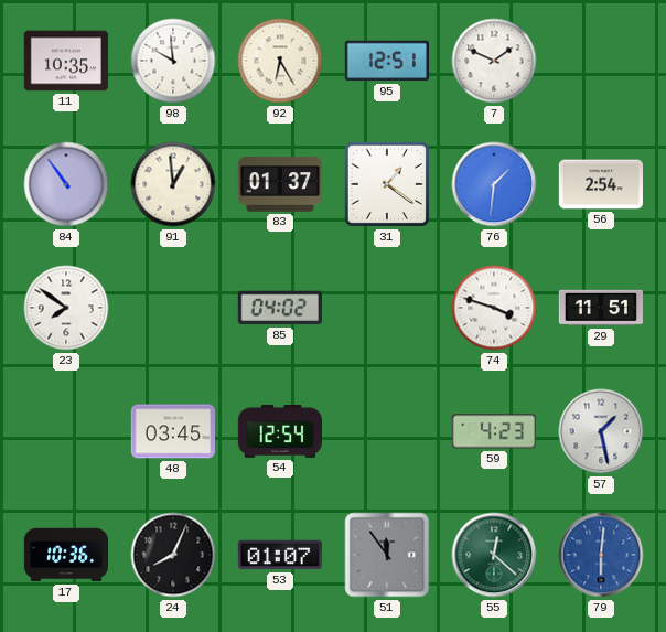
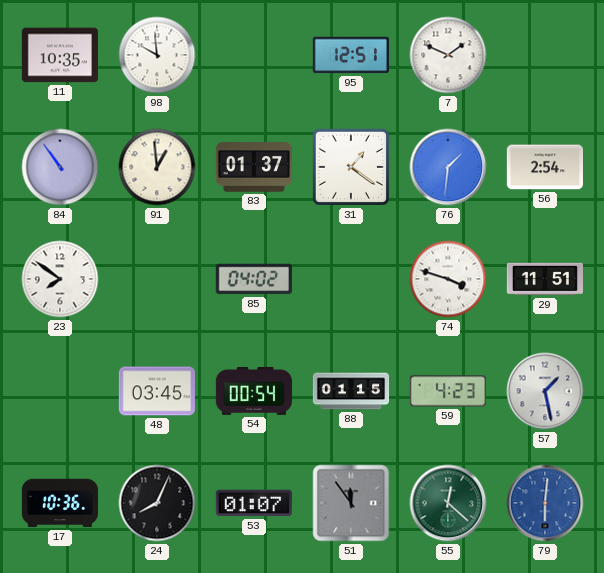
92: 6:25 -> none (280, 61)
54: 12:54 -> 00:54 (253, 391)
88: none -> 01:15 (351, 391)
